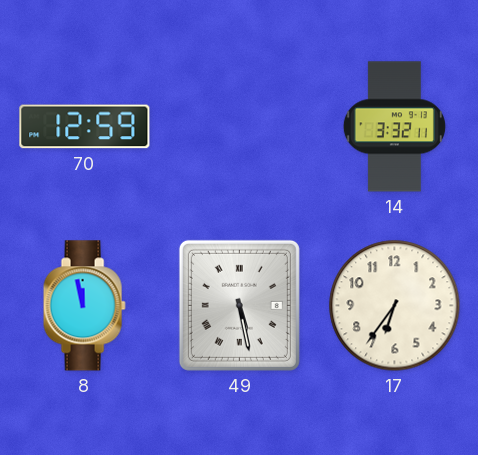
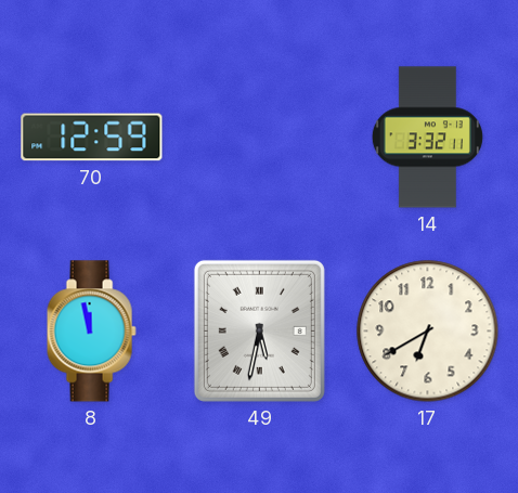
49: 5:28 -> 5:32 (259, 330)
17: 6:36 -> 6:40 (428, 332)
